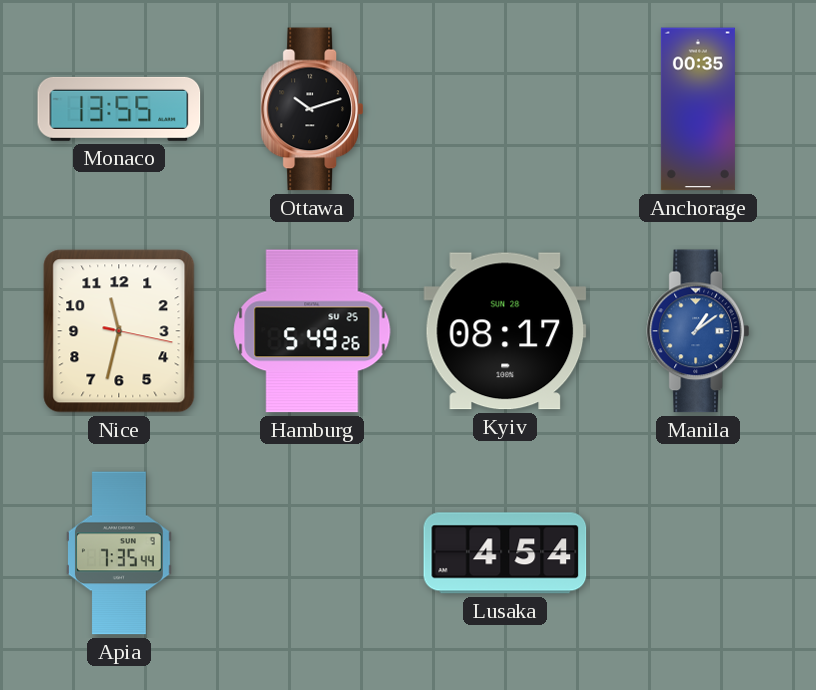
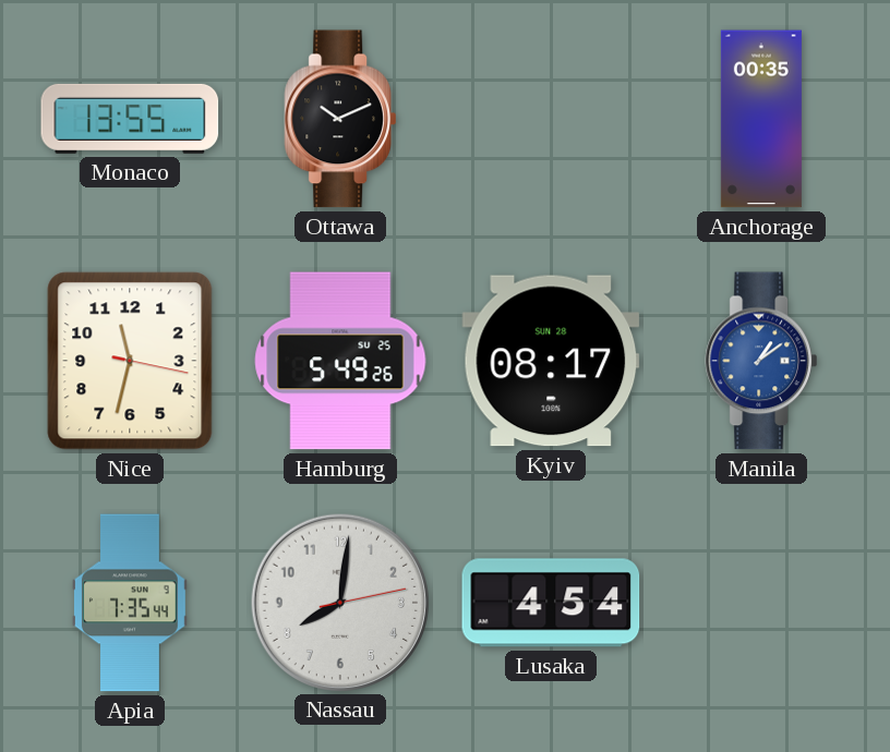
Ottawa: 10:12 -> 10:11 (340, 119)
Nassau: none -> 8:01 (339, 602)
